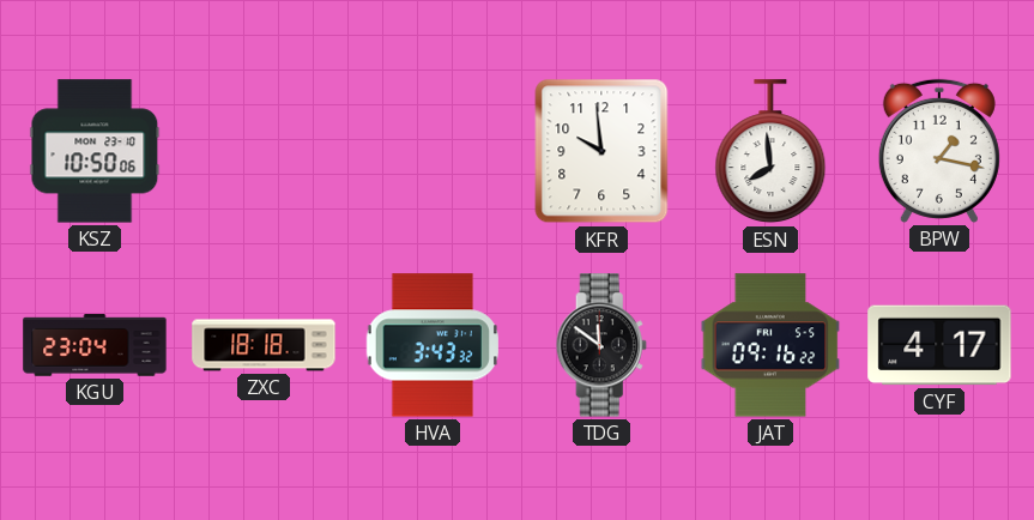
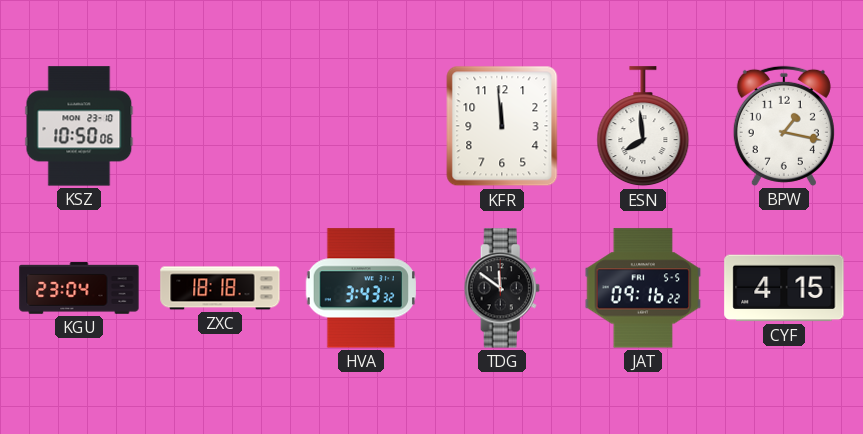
KFR: 9:59 -> 11:59 (502, 126)
CYF: 4:17 -> 4:15 (784, 288)
